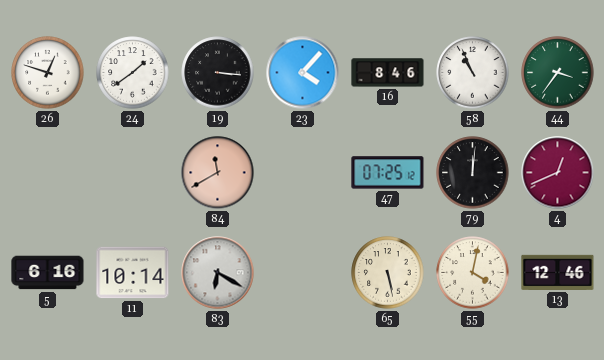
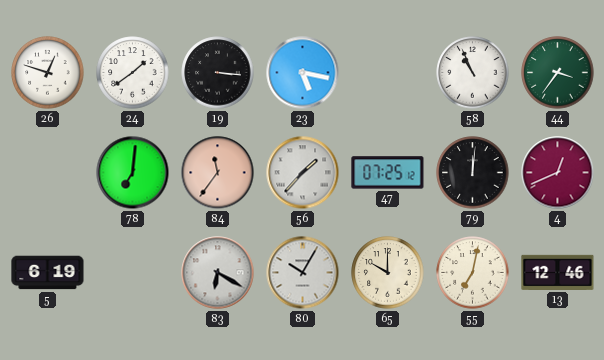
23: 4:07 -> 5:17 (303, 73)
16: 8:46 -> none (388, 73)
78: none -> 7:01 (133, 173)
84: 11:40 -> 11:36 (218, 173)
56: none -> 1:37 (303, 173)
5: 6:16 -> 6:19 (48, 273)
11: 10:14 -> none (133, 273)
80: none -> 10:05 (303, 273)
65: 5:28 -> 10:00 (388, 273)
55: 4:02 -> 7:02 (473, 273)
